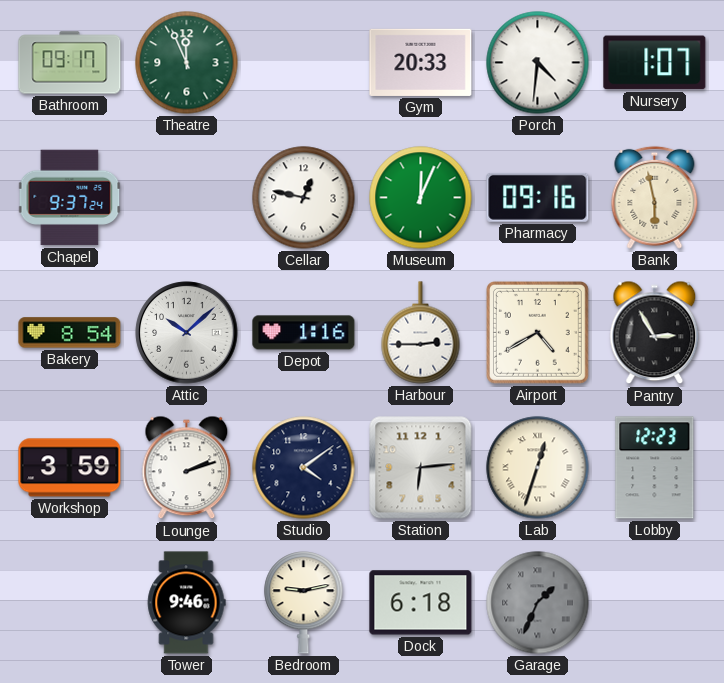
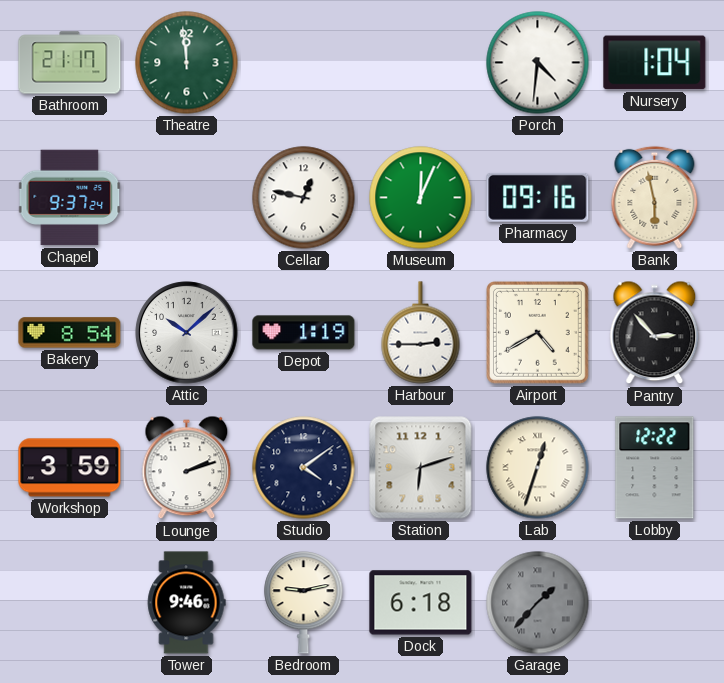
Bathroom: 09:17 -> 21:17 (70, 63)
Theatre: 11:56 -> 11:59 (187, 63)
Gym: 20:33 -> none (421, 62)
Nursery: 1:07 -> 1:04 (655, 63)
Depot: 1:16 -> 1:19 (304, 333)
Pantry: 2:55 -> 2:53 (655, 333)
Station: 6:14 -> 6:12 (421, 468)
Lobby: 12:23 -> 12:22 (655, 468)
Garage: 1:34 -> 1:37 (538, 603)
